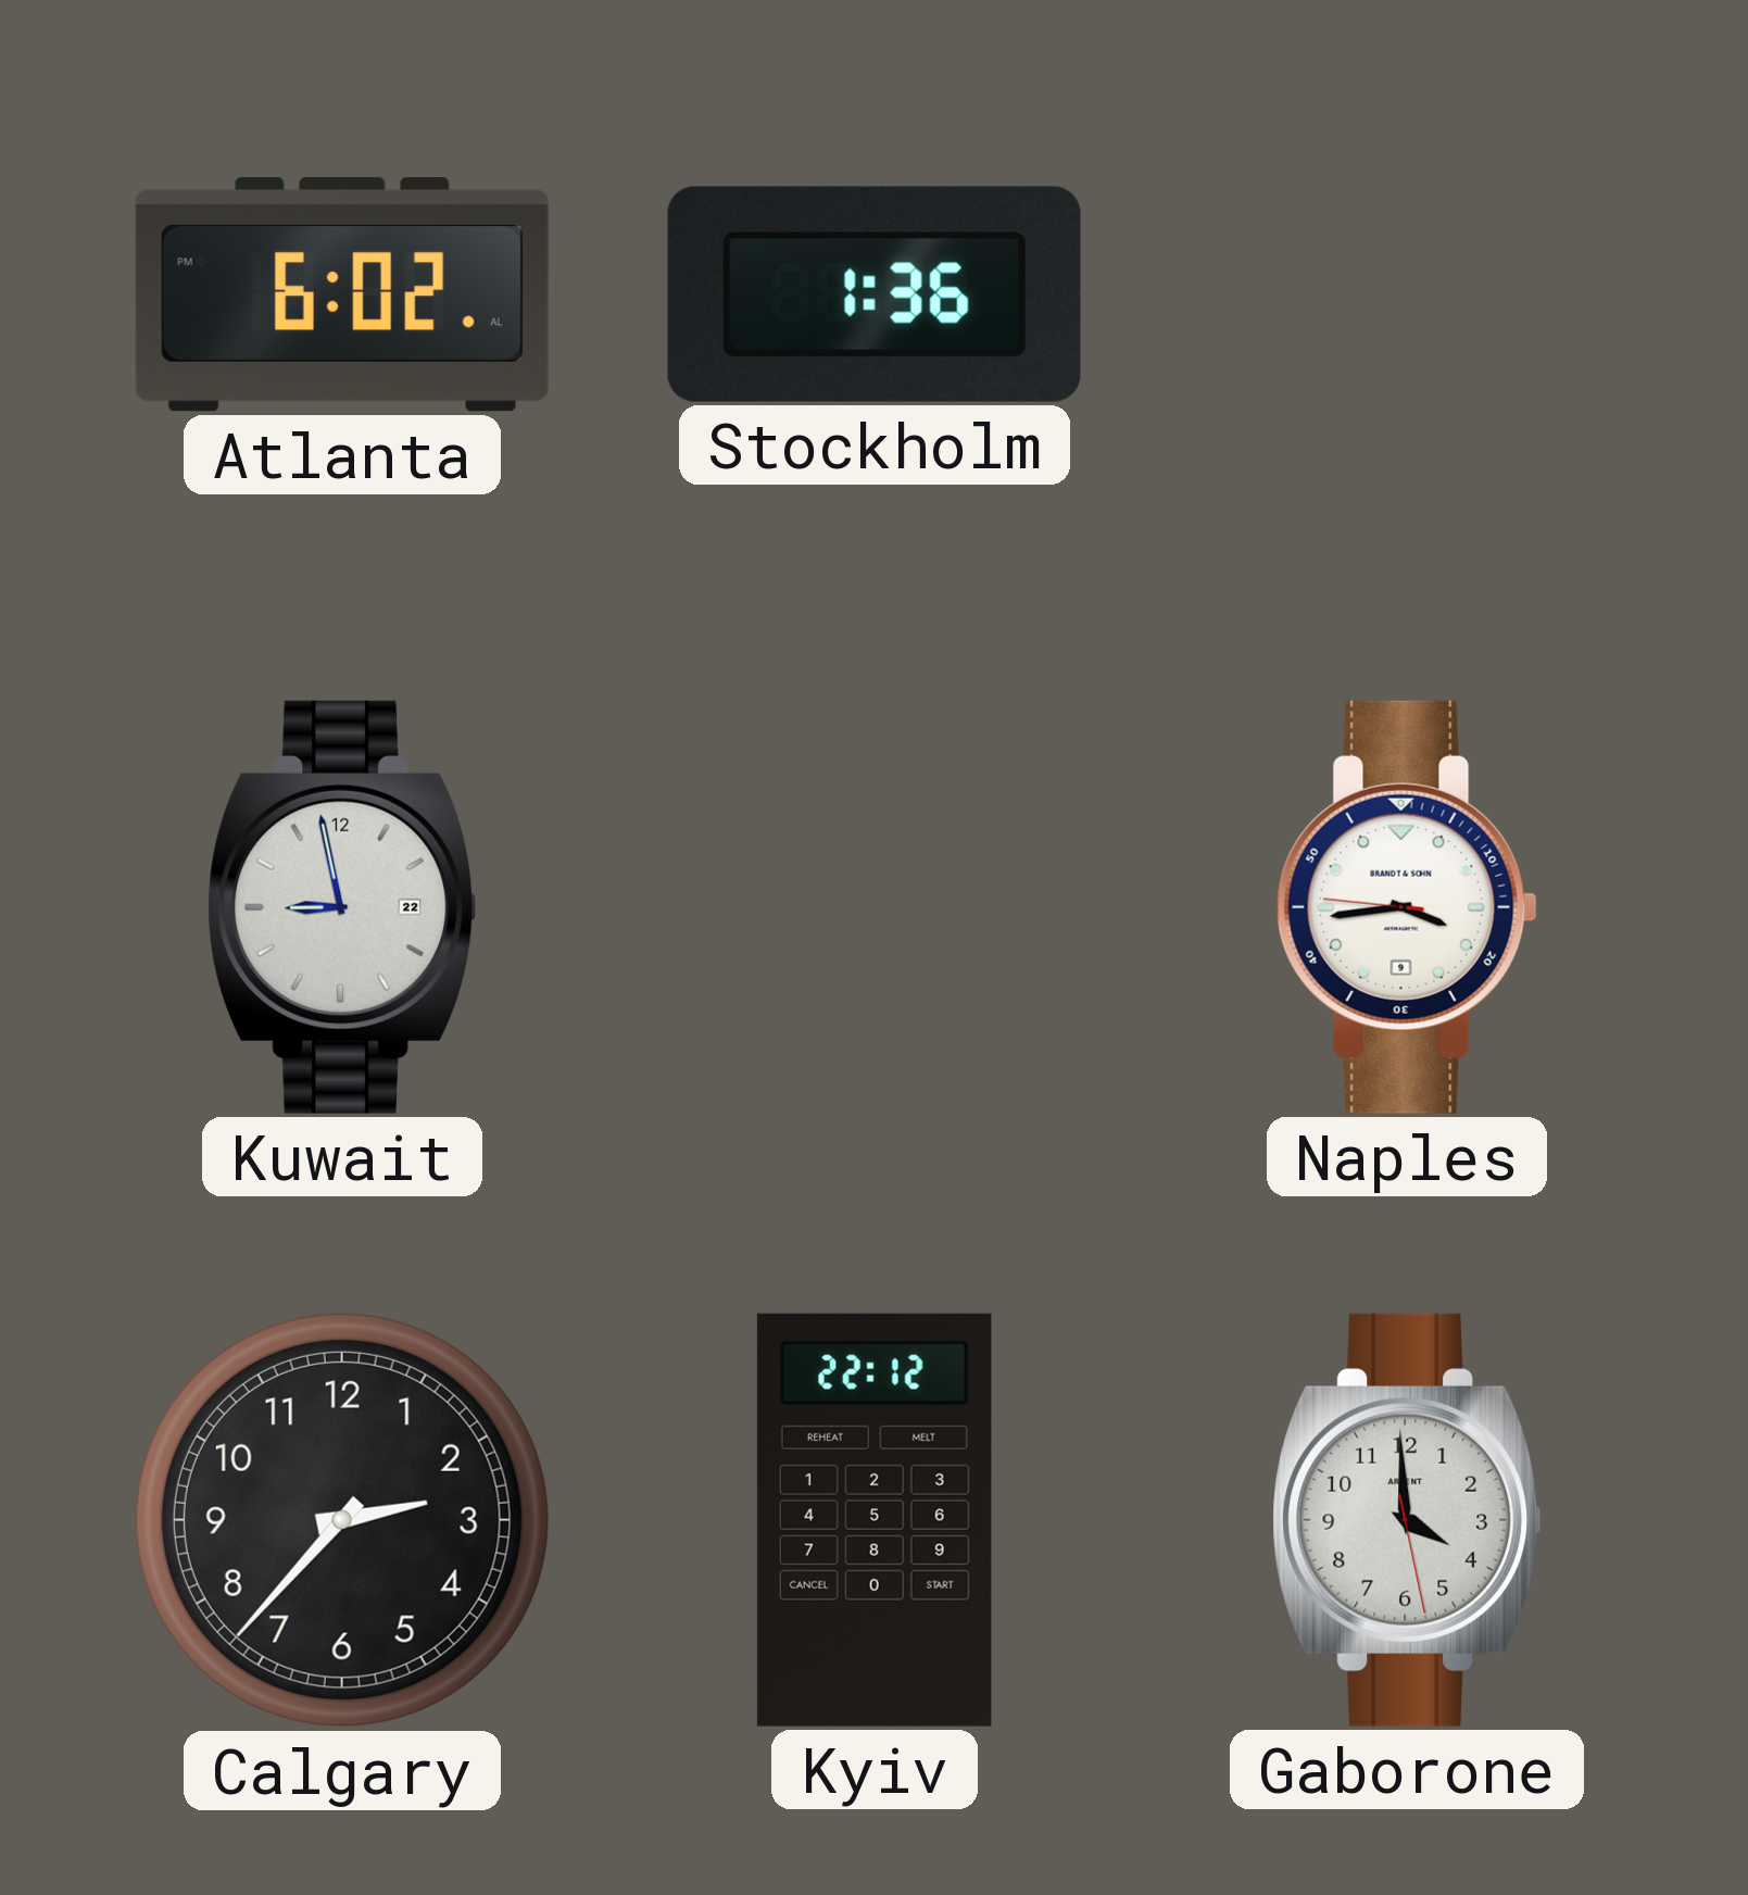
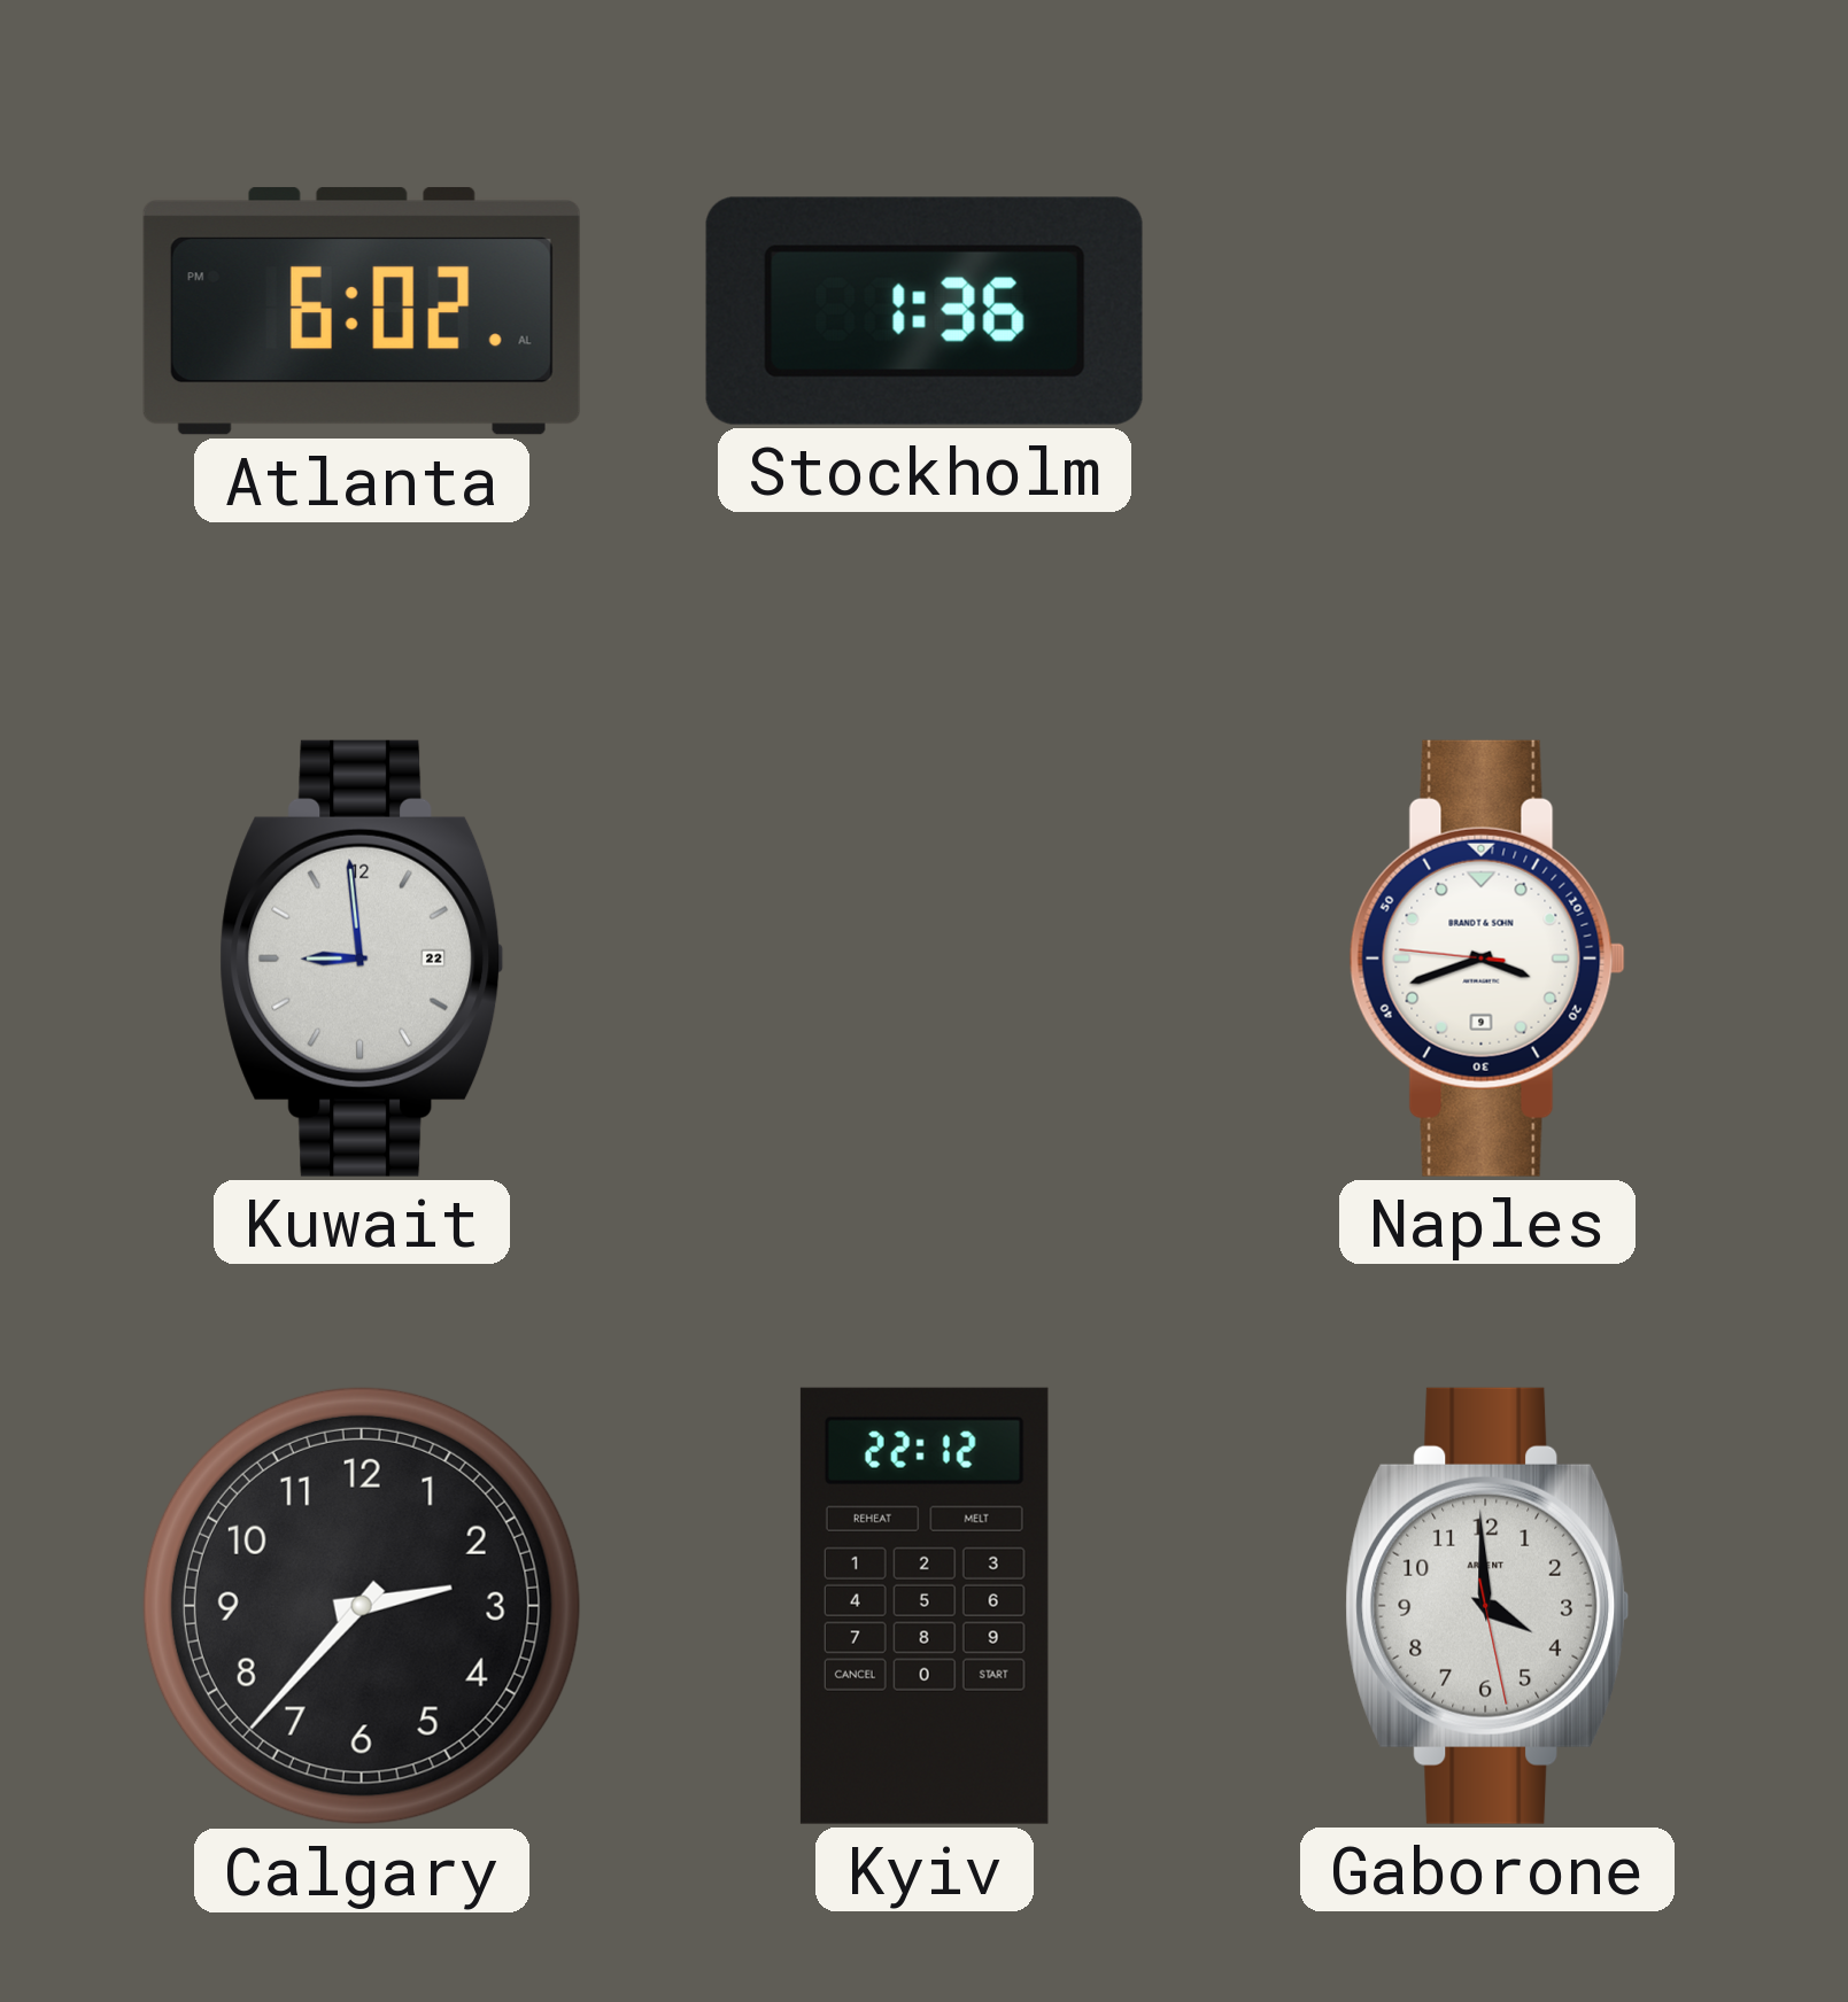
Kuwait: 8:58 -> 8:59 (362, 959)
Naples: 3:43 -> 3:41 (1487, 959)
